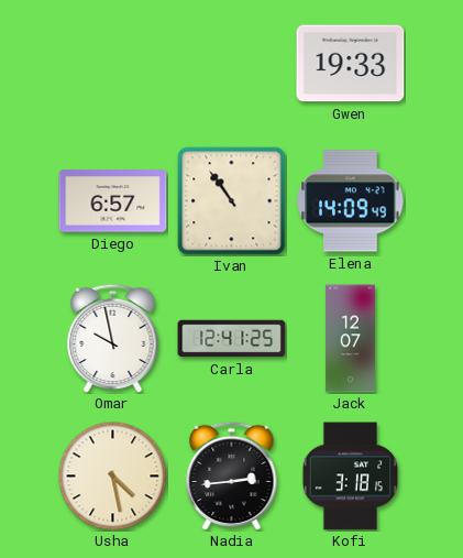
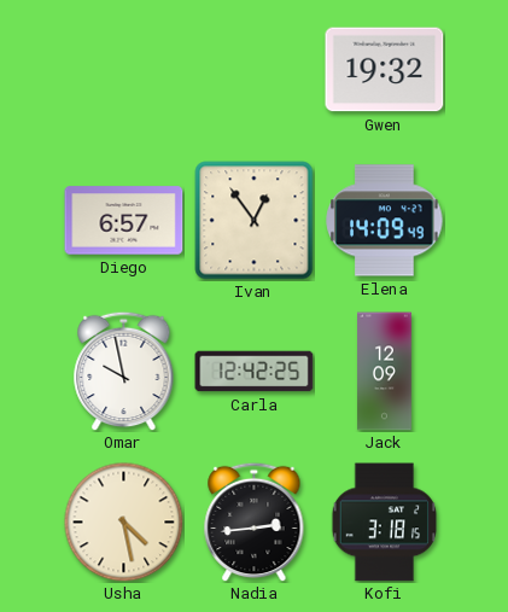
Gwen: 19:33 -> 19:32 (385, 70)
Ivan: 10:54 -> 12:54 (255, 221)
Carla: 12:41 -> 12:42 (255, 372)
Jack: 12:07 -> 12:09 (385, 372)
